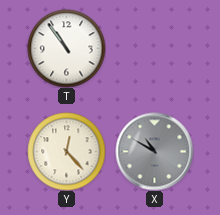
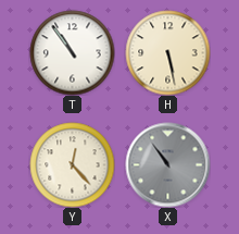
H: none -> 5:28 (167, 52)
X: 10:50 -> 10:54 (167, 164)
